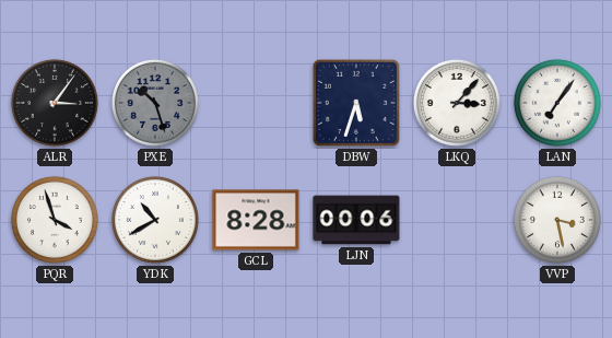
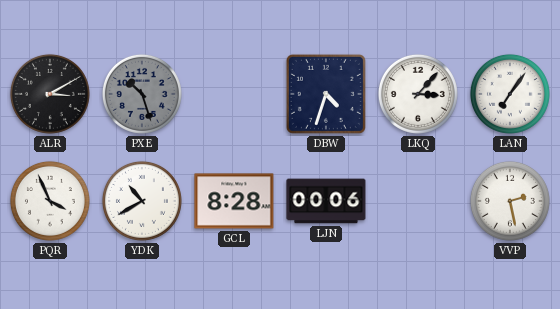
ALR: 3:06 -> 3:10 (50, 94)
DBW: 5:33 -> 4:33 (326, 94)
PQR: 3:57 -> 3:56 (50, 201)
VVP: 3:28 -> 2:28 (510, 201)
